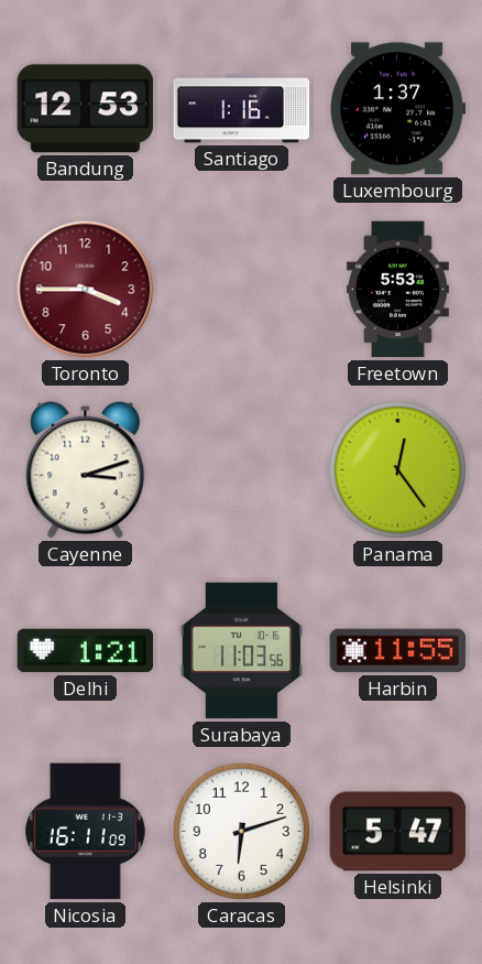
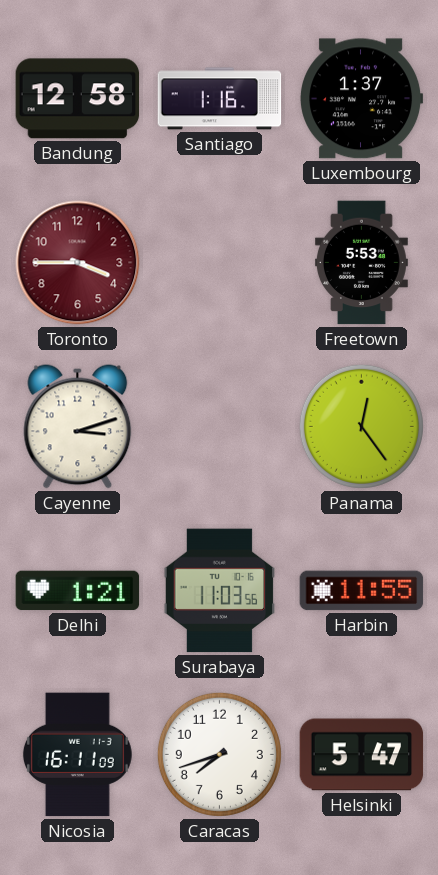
Bandung: 12:53 -> 12:58 (78, 99)
Caracas: 6:12 -> 7:42 (219, 754)
